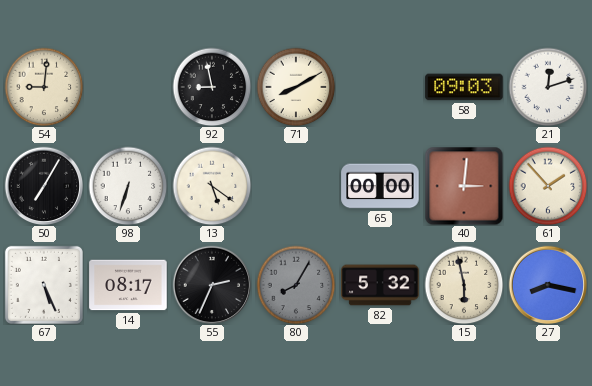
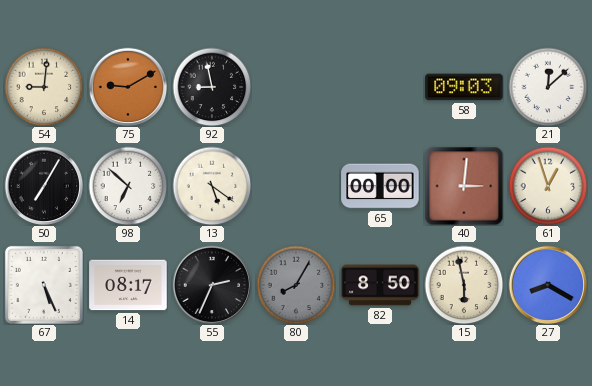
75: none -> 9:10 (128, 87)
71: 8:10 -> none (296, 87)
21: 12:12 -> 12:08 (548, 87)
98: 6:33 -> 6:52 (128, 186)
61: 1:53 -> 12:57 (548, 186)
82: 5:32 -> 8:50 (380, 285)
27: 8:17 -> 8:20 (548, 285)
